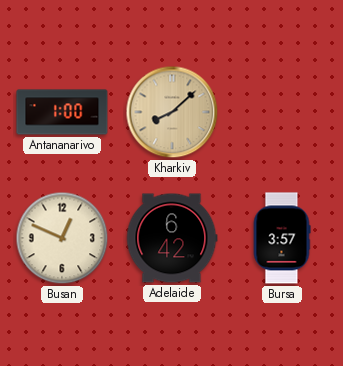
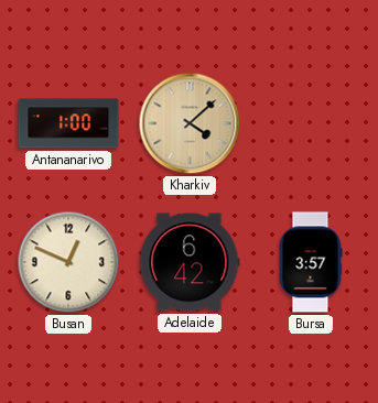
Kharkiv: 8:08 -> 4:08 (190, 123)
